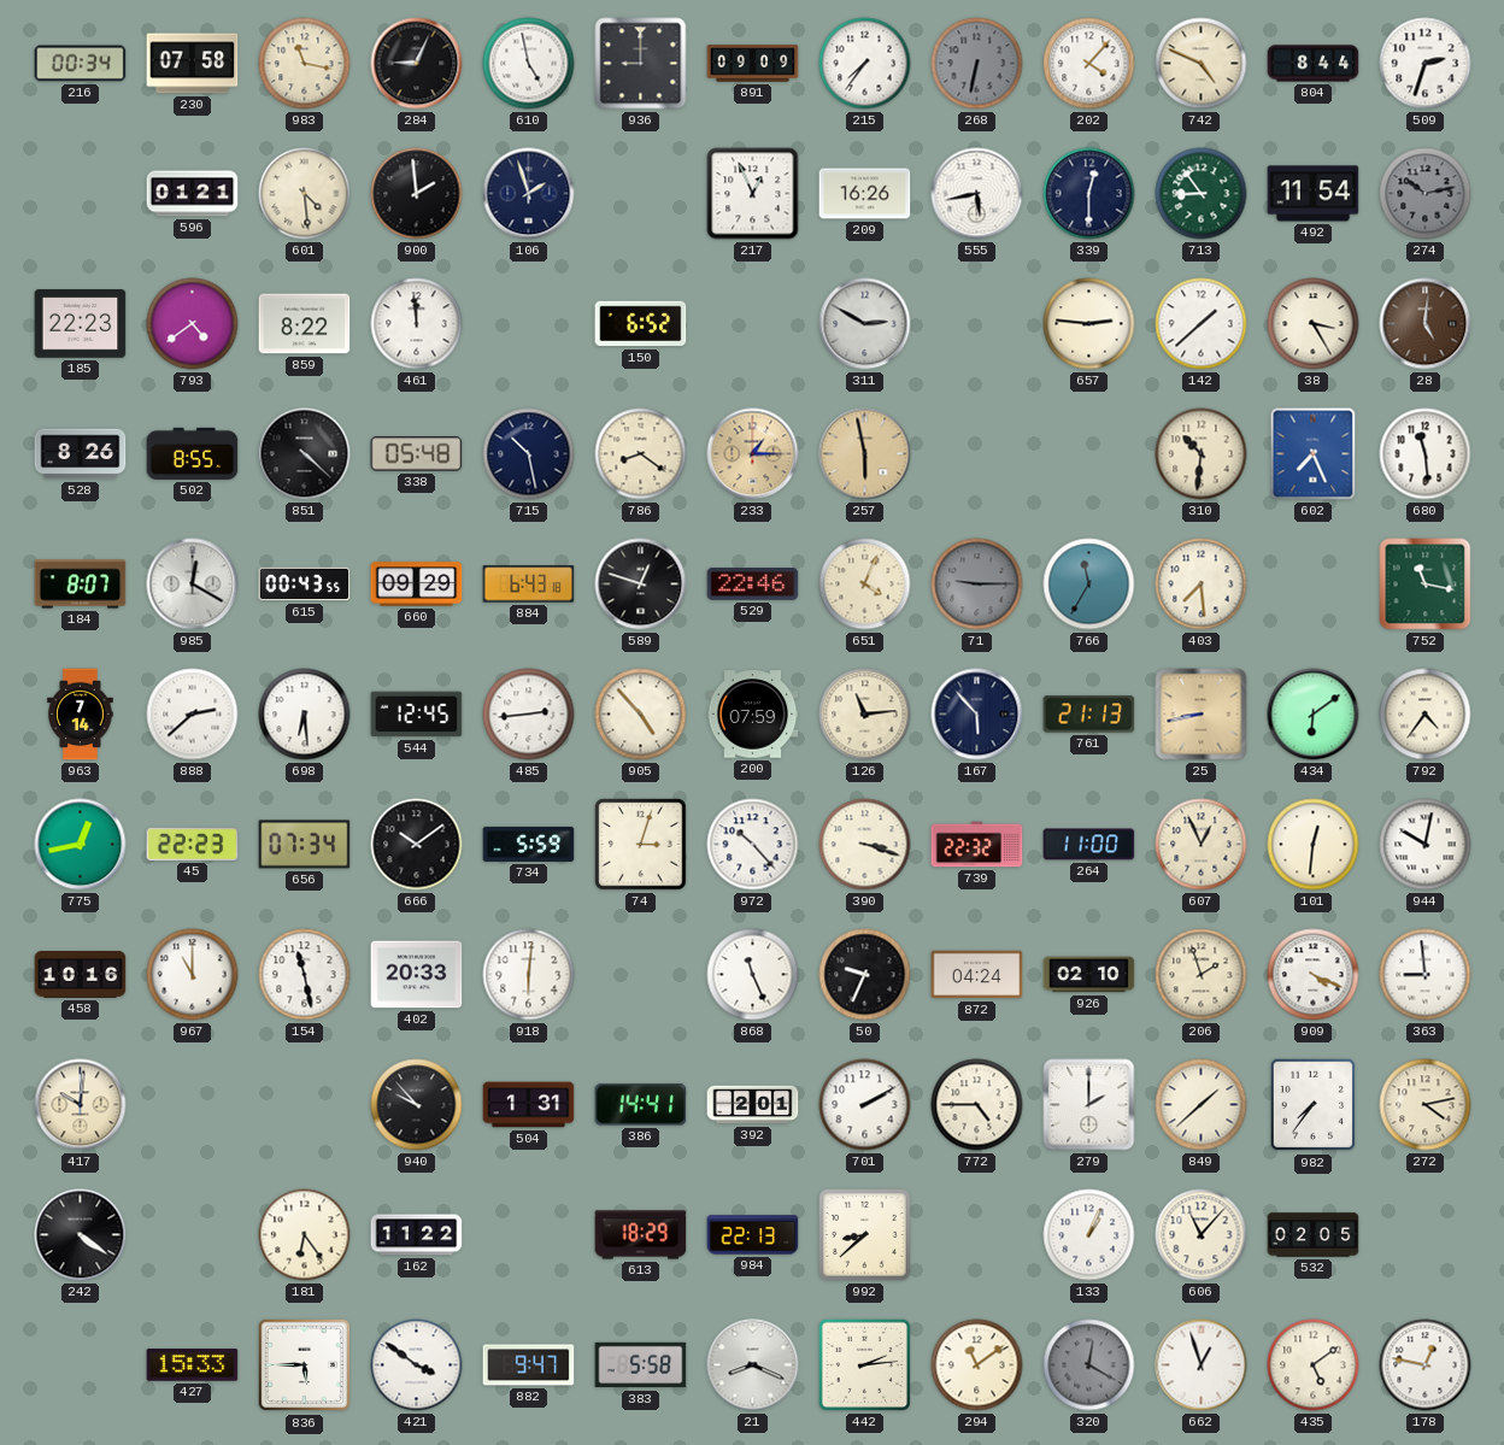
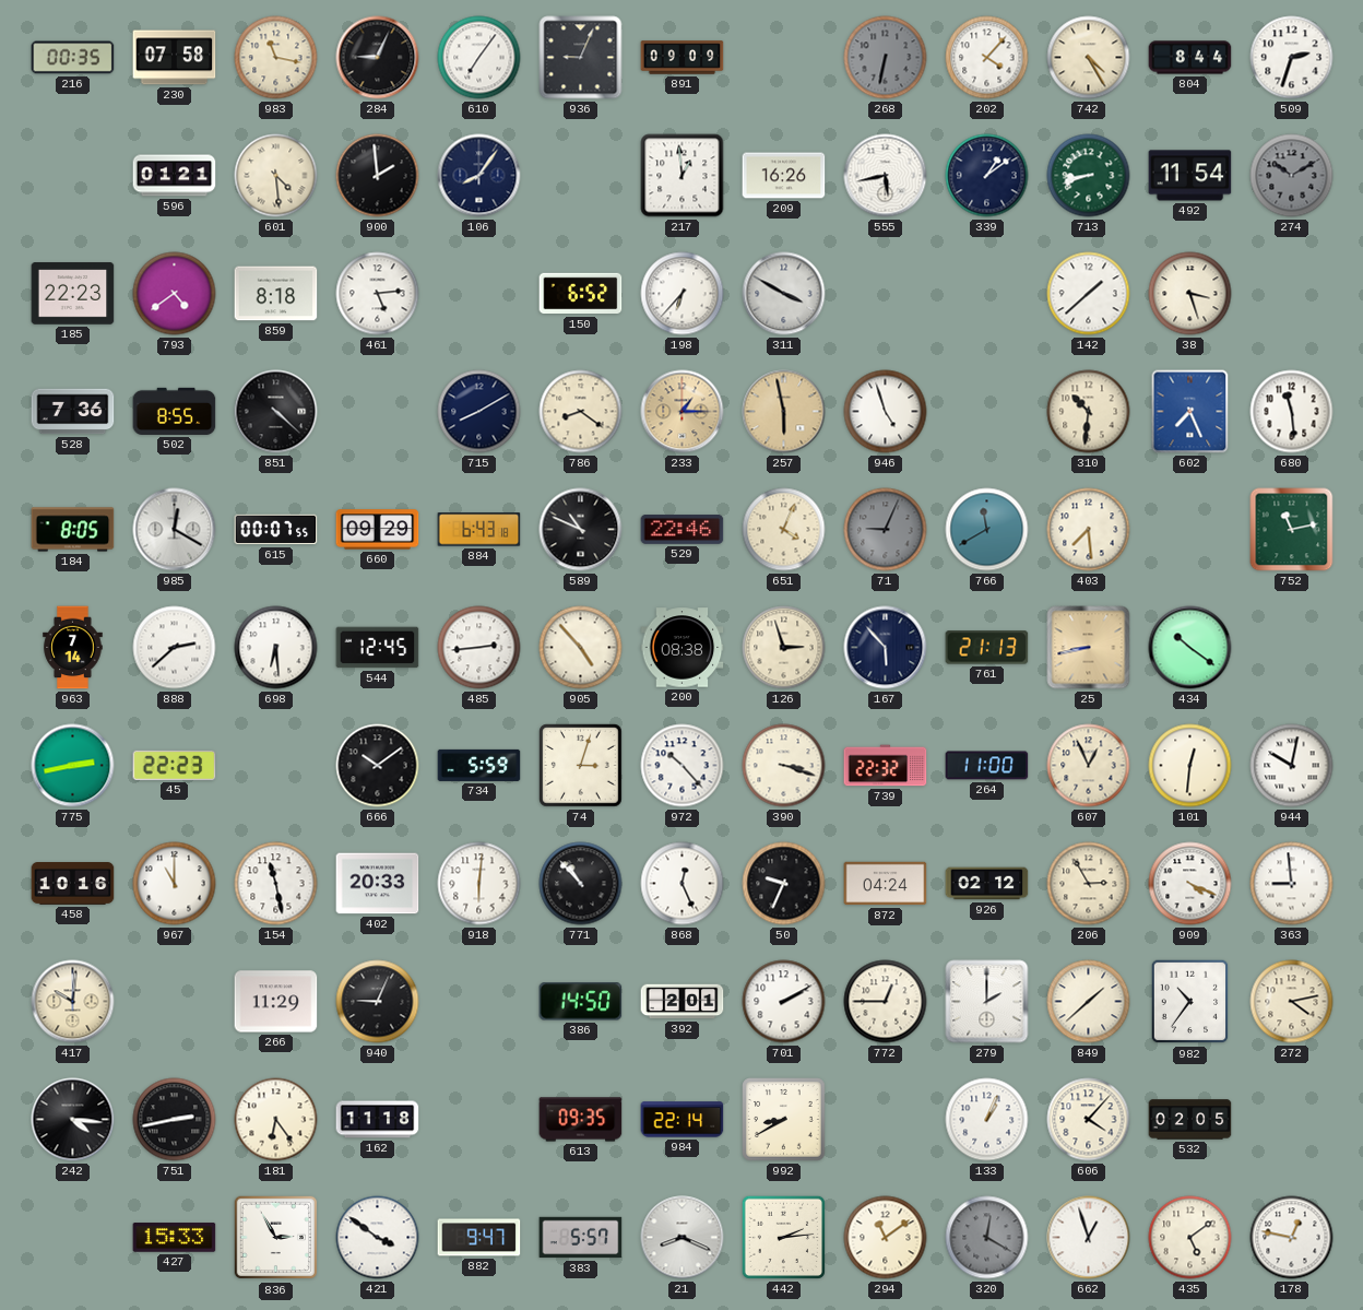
216: 00:34 -> 00:35 (73, 58)
610: 4:58 -> 7:06 (479, 58)
936: 9:00 -> 9:04 (581, 58)
215: 7:36 -> none (865, 64)
742: 4:49 -> 4:25 (1089, 58)
106: 1:57 -> 8:06 (479, 176)
217: 12:56 -> 12:59 (683, 176)
339: 12:30 -> 1:09 (987, 176)
713: 8:54 -> 8:42 (1089, 176)
274: 10:13 -> 10:10 (1292, 176)
859: 8:22 -> 8:18 (276, 294)
461: 11:59 -> 5:14 (378, 294)
198: none -> 6:37 (683, 294)
311: 2:50 -> 3:50 (784, 294)
657: 2:46 -> none (1089, 324)
38: 3:25 -> 3:27 (1190, 294)
28: 5:01 -> none (1426, 324)
528: 8:26 -> 7:36 (73, 412)
338: 05:48 -> none (417, 454)
715: 10:28 -> 8:10 (479, 412)
946: none -> 4:57 (886, 412)
184: 8:07 -> 8:05 (73, 530)
615: 00:43 -> 00:07 (276, 530)
589: 12:48 -> 10:49 (581, 530)
71: 9:15 -> 9:04 (886, 530)
766: 11:35 -> 11:40 (987, 530)
752: 11:17 -> 11:13 (1292, 530)
200: 07:59 -> 08:38 (683, 648)
126: 11:14 -> 2:57 (784, 648)
434: 6:09 -> 10:21 (1190, 648)
792: 4:36 -> none (1426, 715)
775: 12:43 -> 2:43 (73, 766)
656: 07:34 -> none (305, 845)
771: none -> 10:53 (581, 884)
868: 11:26 -> 12:26 (683, 884)
926: 02:10 -> 02:12 (987, 884)
206: 1:57 -> 2:55 (1089, 884)
266: none -> 11:29 (276, 1002)
940: 9:53 -> 9:04 (378, 1002)
504: 1:31 -> none (529, 1105)
386: 14:41 -> 14:50 (581, 1002)
772: 4:45 -> 12:45 (886, 1002)
982: 7:36 -> 10:36 (1190, 1002)
242: 4:21 -> 4:16 (73, 1120)
751: none -> 2:43 (175, 1120)
162: 11:22 -> 11:18 (378, 1120)
613: 18:29 -> 09:35 (581, 1120)
984: 22:13 -> 22:14 (683, 1120)
992: 8:38 -> 8:40 (784, 1120)
606: 11:07 -> 4:07 (1089, 1120)
836: 5:45 -> 2:55 (276, 1238)
383: 5:58 -> 5:57 (581, 1238)
